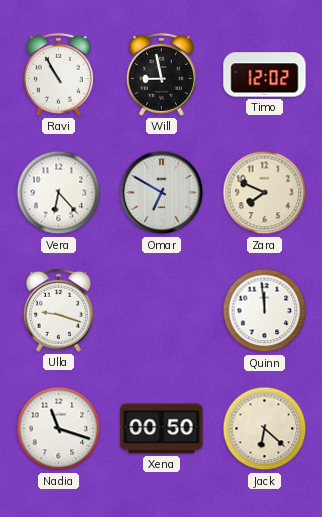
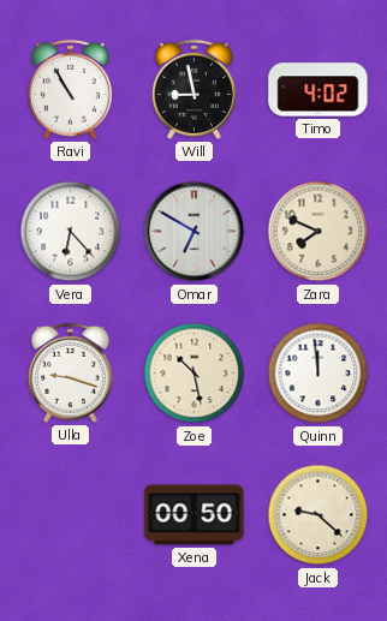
Timo: 12:02 -> 4:02 (318, 90)
Zoe: none -> 10:28 (195, 374)
Nadia: 11:18 -> none (59, 429)
Jack: 6:22 -> 9:22 (318, 515)
